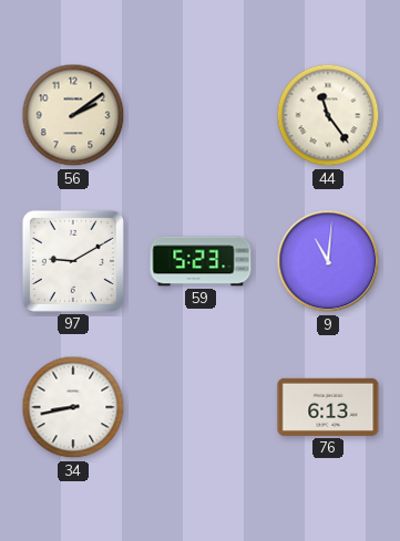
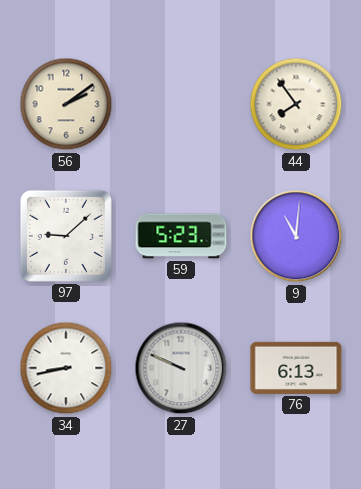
44: 11:24 -> 7:54 (296, 104)
97: 9:10 -> 9:08 (66, 236)
27: none -> 9:49 (181, 368)
